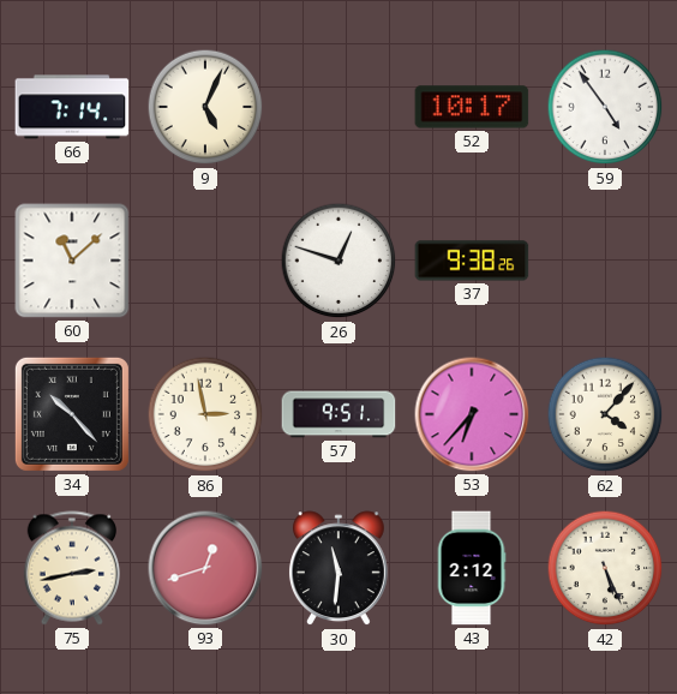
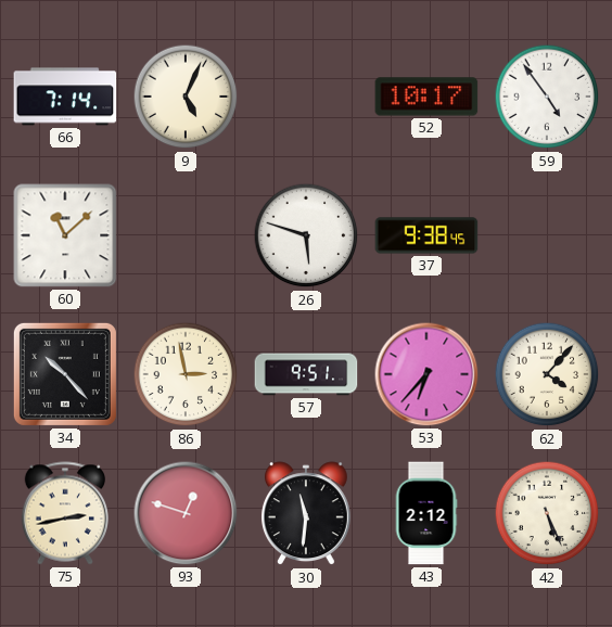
26: 12:48 -> 5:48 (306, 235)
37: 9:38:26 -> 9:38:45 (426, 235)
93: 12:42 -> 12:48 (186, 513)
